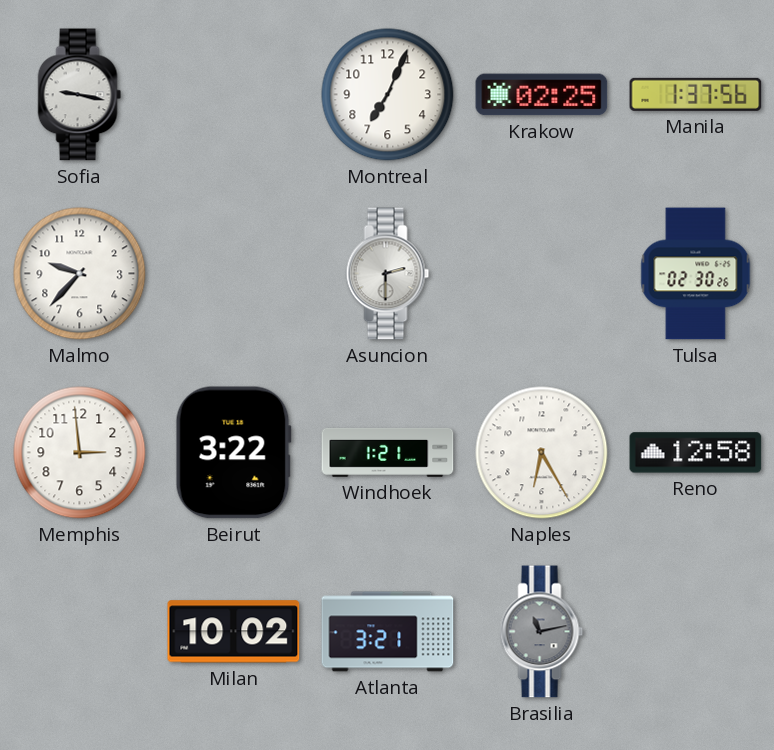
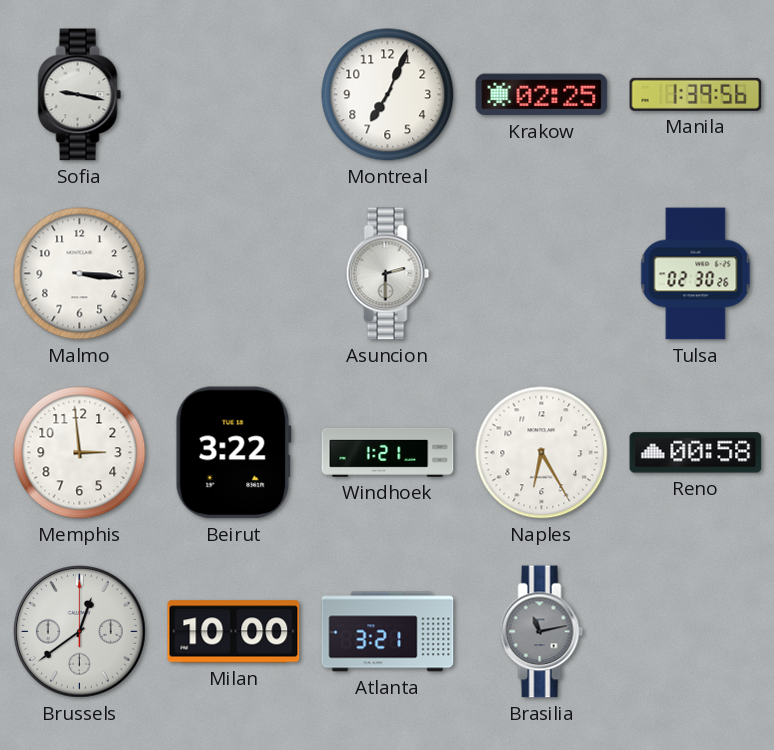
Manila: 1:37 -> 1:39 (696, 94)
Malmo: 9:37 -> 3:16 (80, 274)
Reno: 12:58 -> 00:58 (696, 453)
Brussels: none -> 12:39 (79, 631)
Milan: 10:02 -> 10:00 (234, 632)
